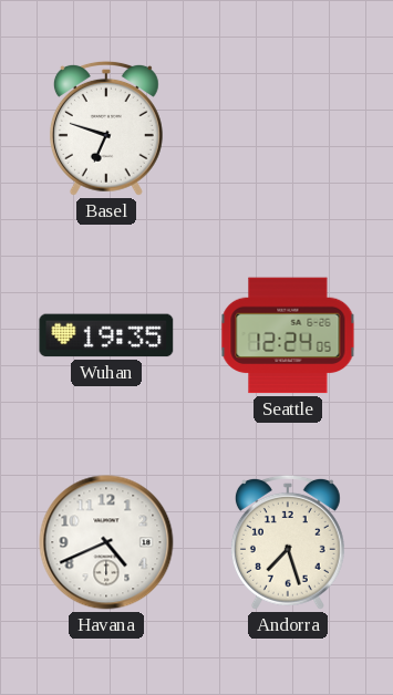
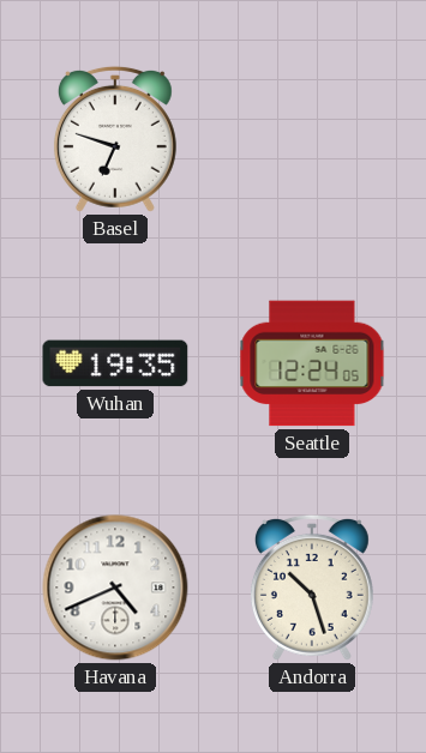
Andorra: 7:27 -> 10:27 (312, 588)
